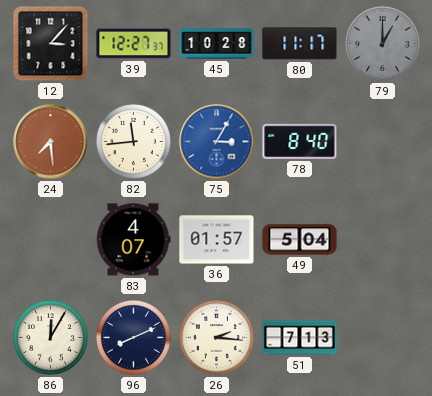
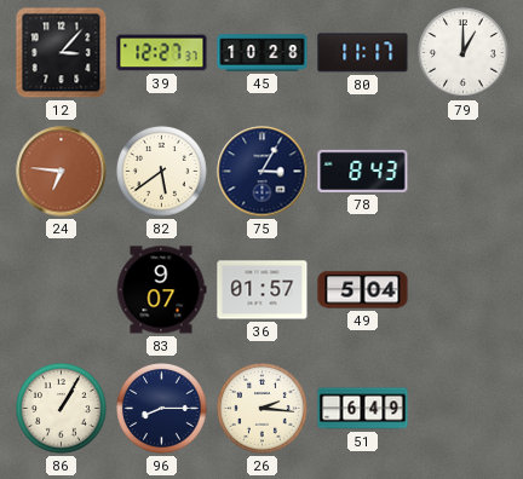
79 dial: grey -> white (464, 53)
24: 7:29 -> 6:46 (62, 172)
82: 11:44 -> 5:39 (162, 172)
75 dial: blue -> navy (263, 172)
78: 8:40 -> 8:43 (363, 171)
83: 4:07 -> 9:07 (161, 290)
86: 12:05 -> 1:05 (62, 409)
96: 8:11 -> 8:15 (162, 409)
51: 7:13 -> 6:49 (363, 409)
